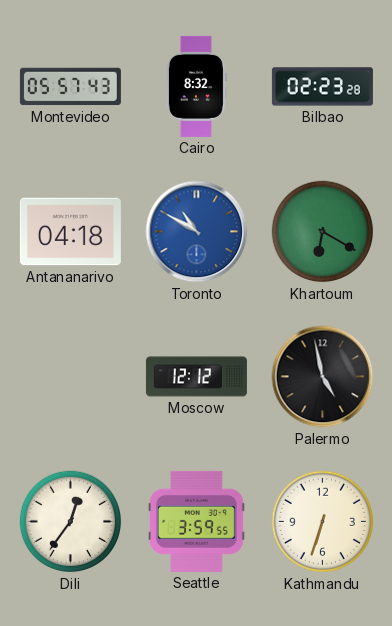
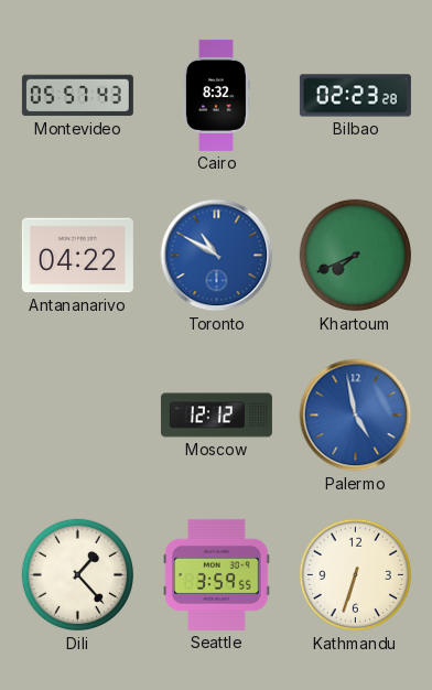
Antananarivo: 04:18 -> 04:22 (77, 256)
Khartoum: 6:20 -> 7:41 (356, 256)
Palermo dial: black -> blue (356, 416)
Dili: 12:36 -> 1:23 (78, 575)
